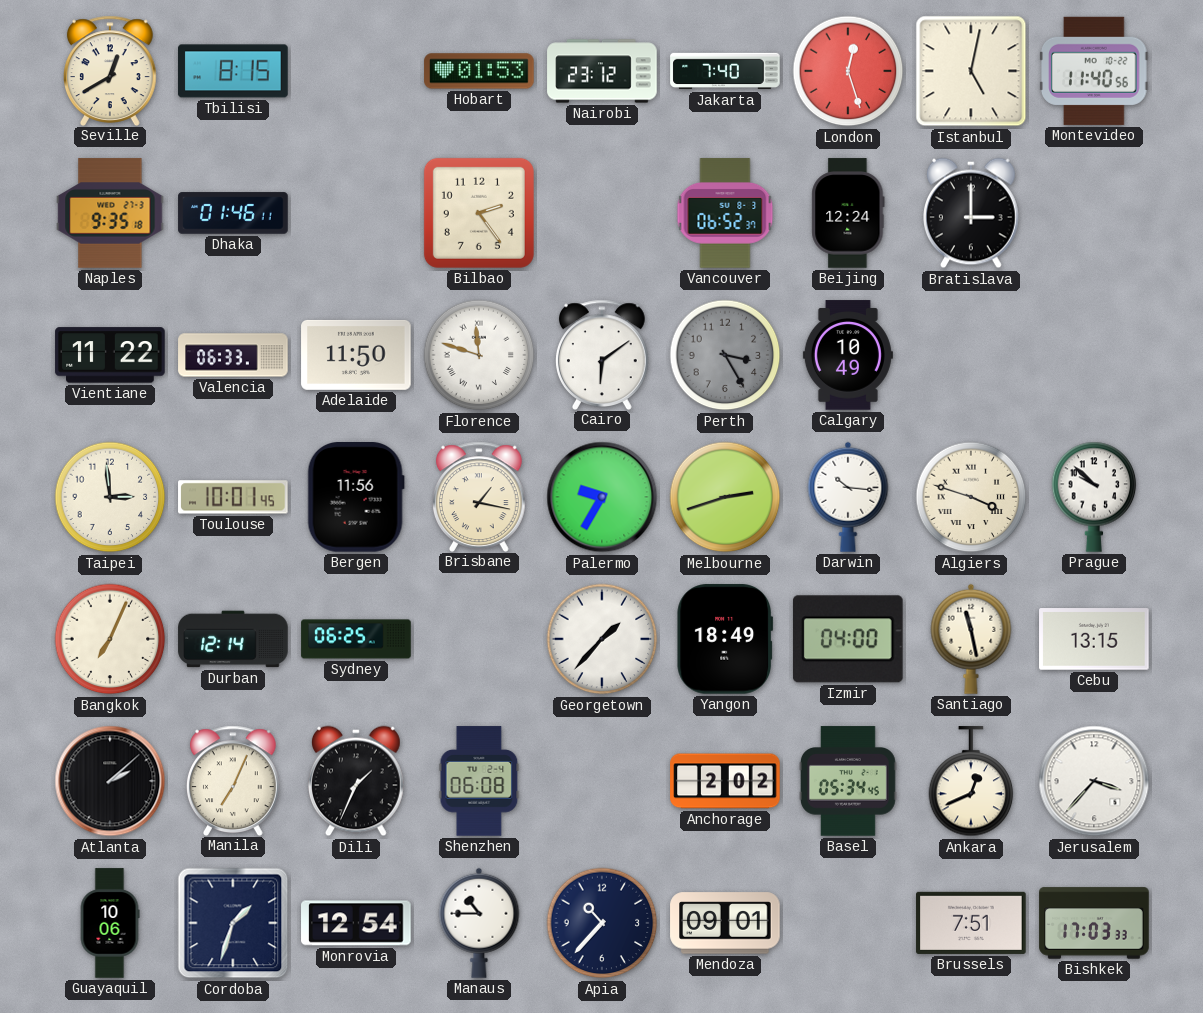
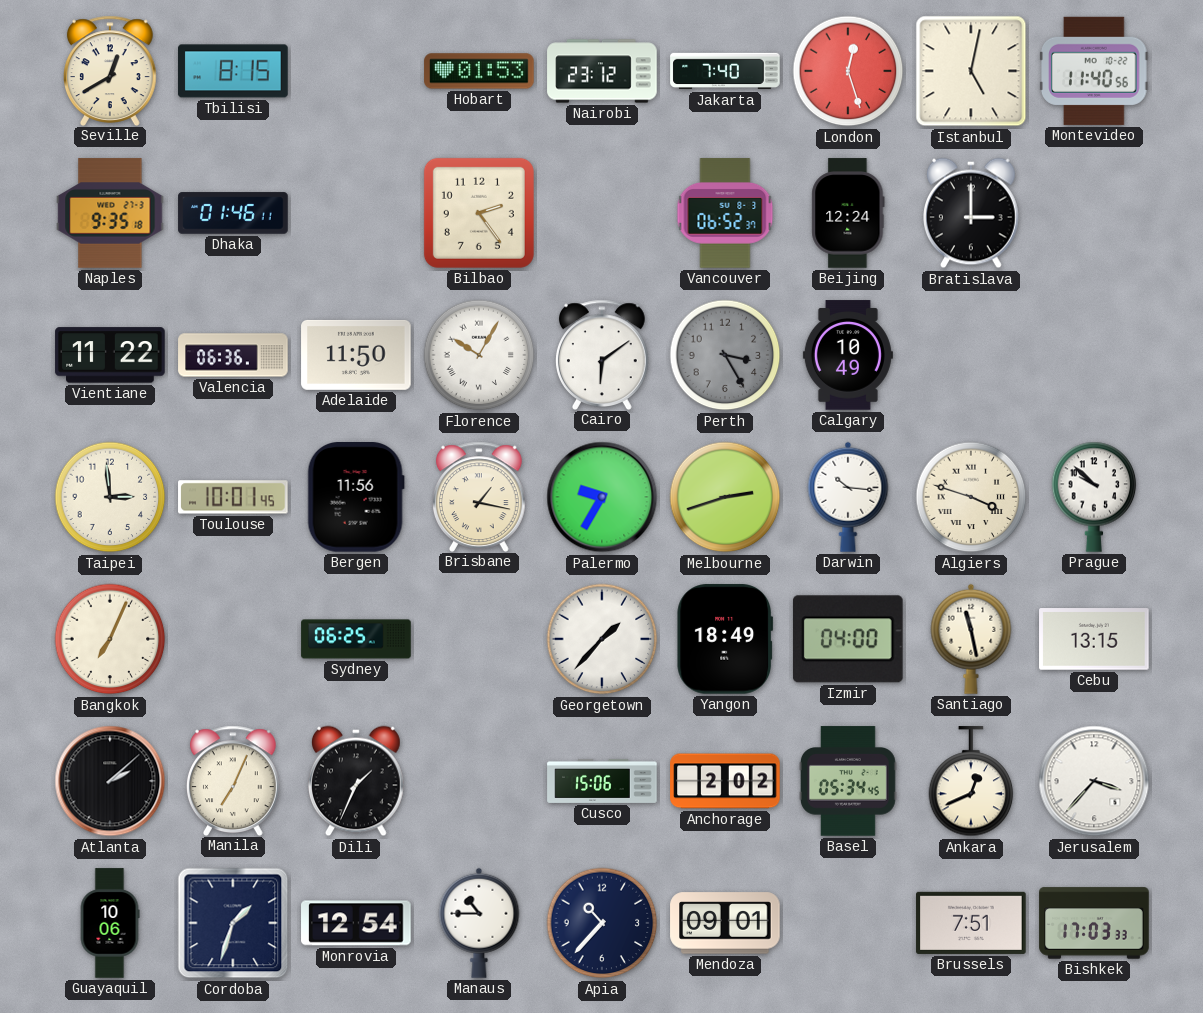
Valencia: 06:33 -> 06:36 (233, 355)
Florence: 11:48 -> 10:05 (479, 355)
Durban: 12:14 -> none (233, 639)
Shenzhen: 06:08 -> none (479, 781)
Cusco: none -> 15:06 (602, 781)
